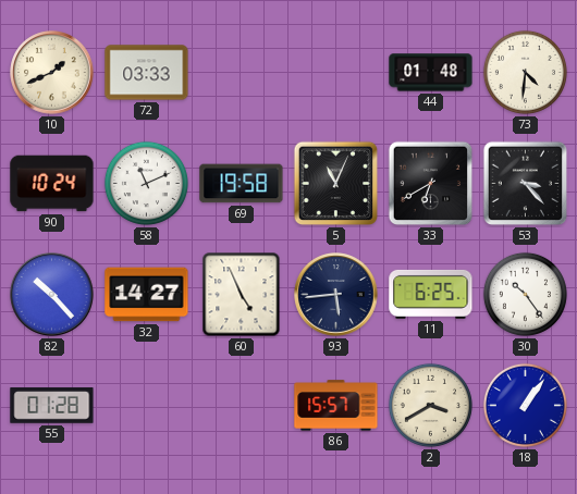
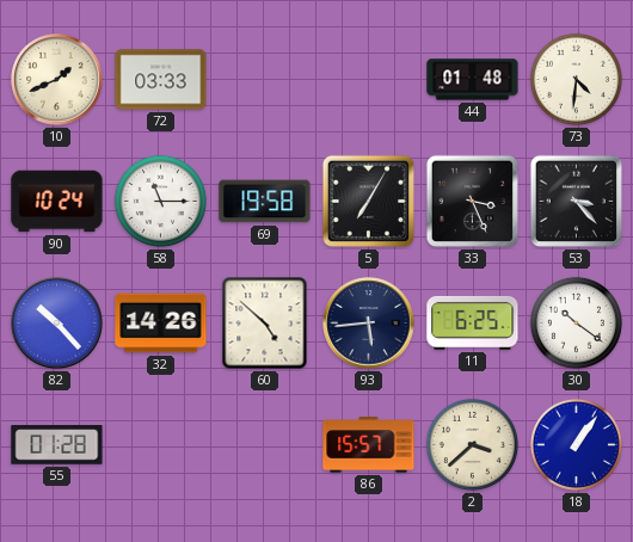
58: 11:11 -> 11:15 (160, 201)
5: 11:04 -> 7:05 (369, 202)
33: 6:40 -> 3:26 (473, 202)
32: 14:27 -> 14:26 (161, 324)
60: 4:56 -> 4:52 (265, 324)
30: 10:24 -> 10:21 (576, 322)
2: 3:40 -> 3:38 (472, 444)
